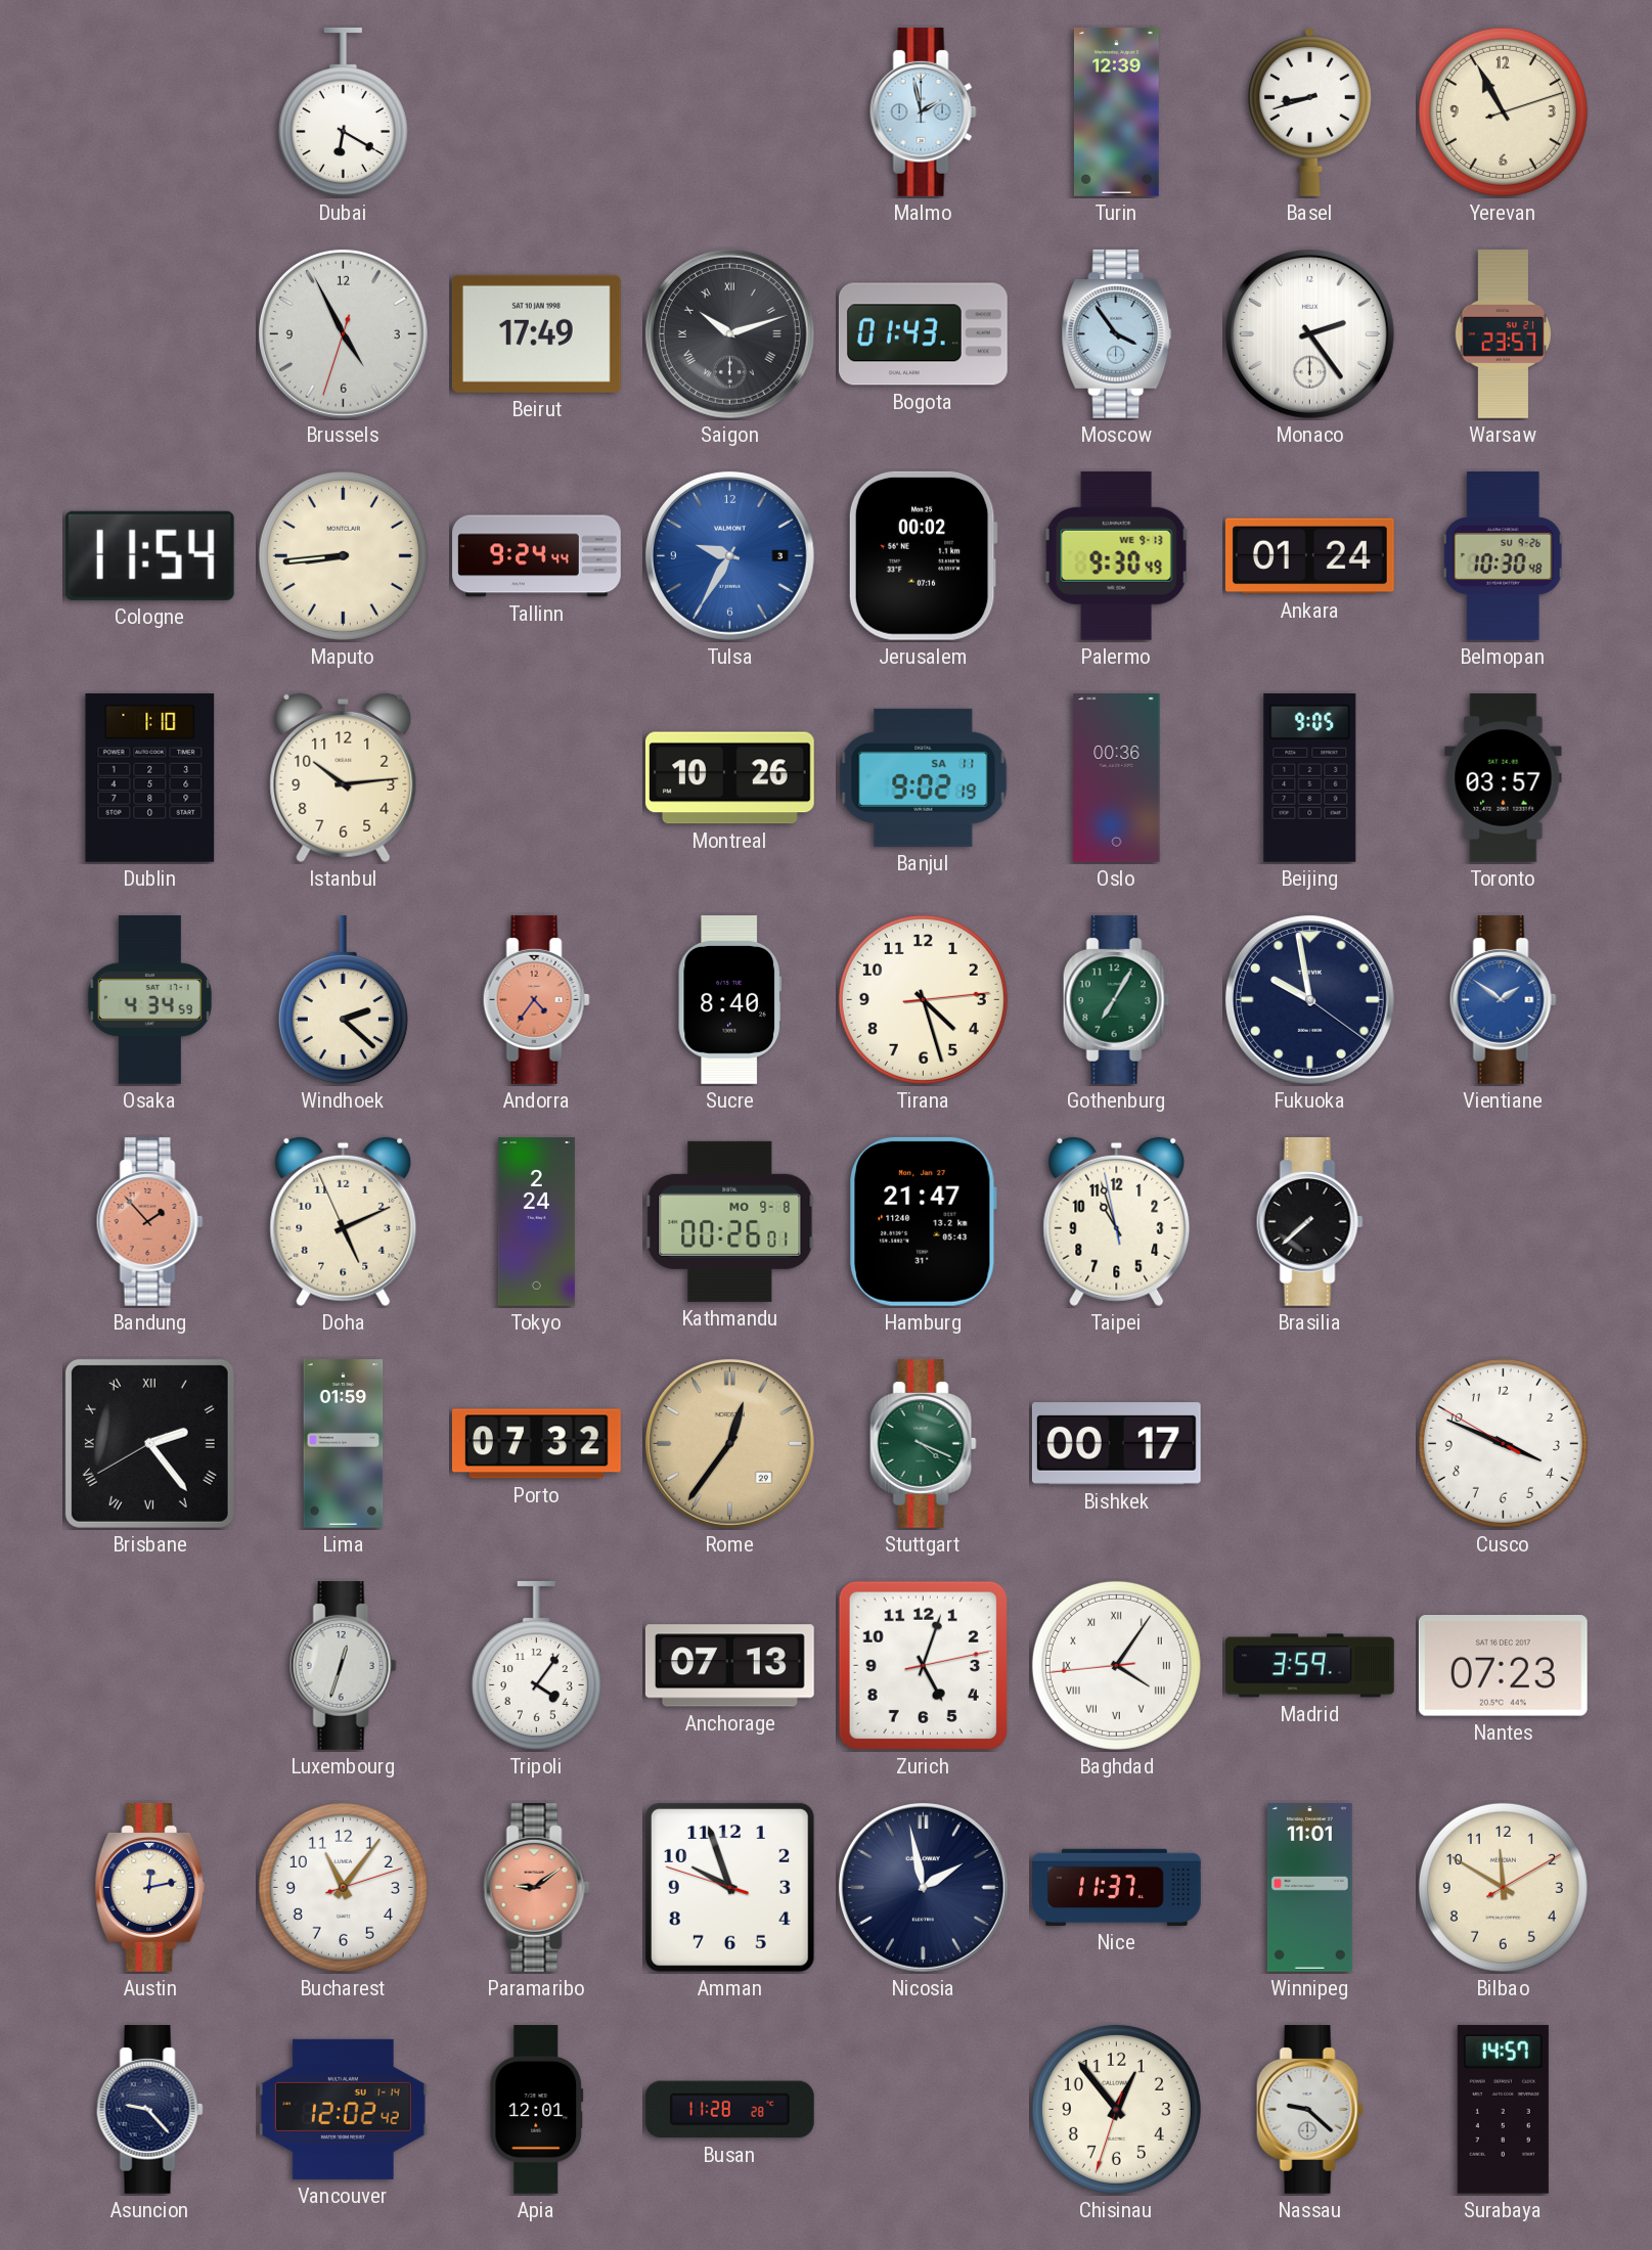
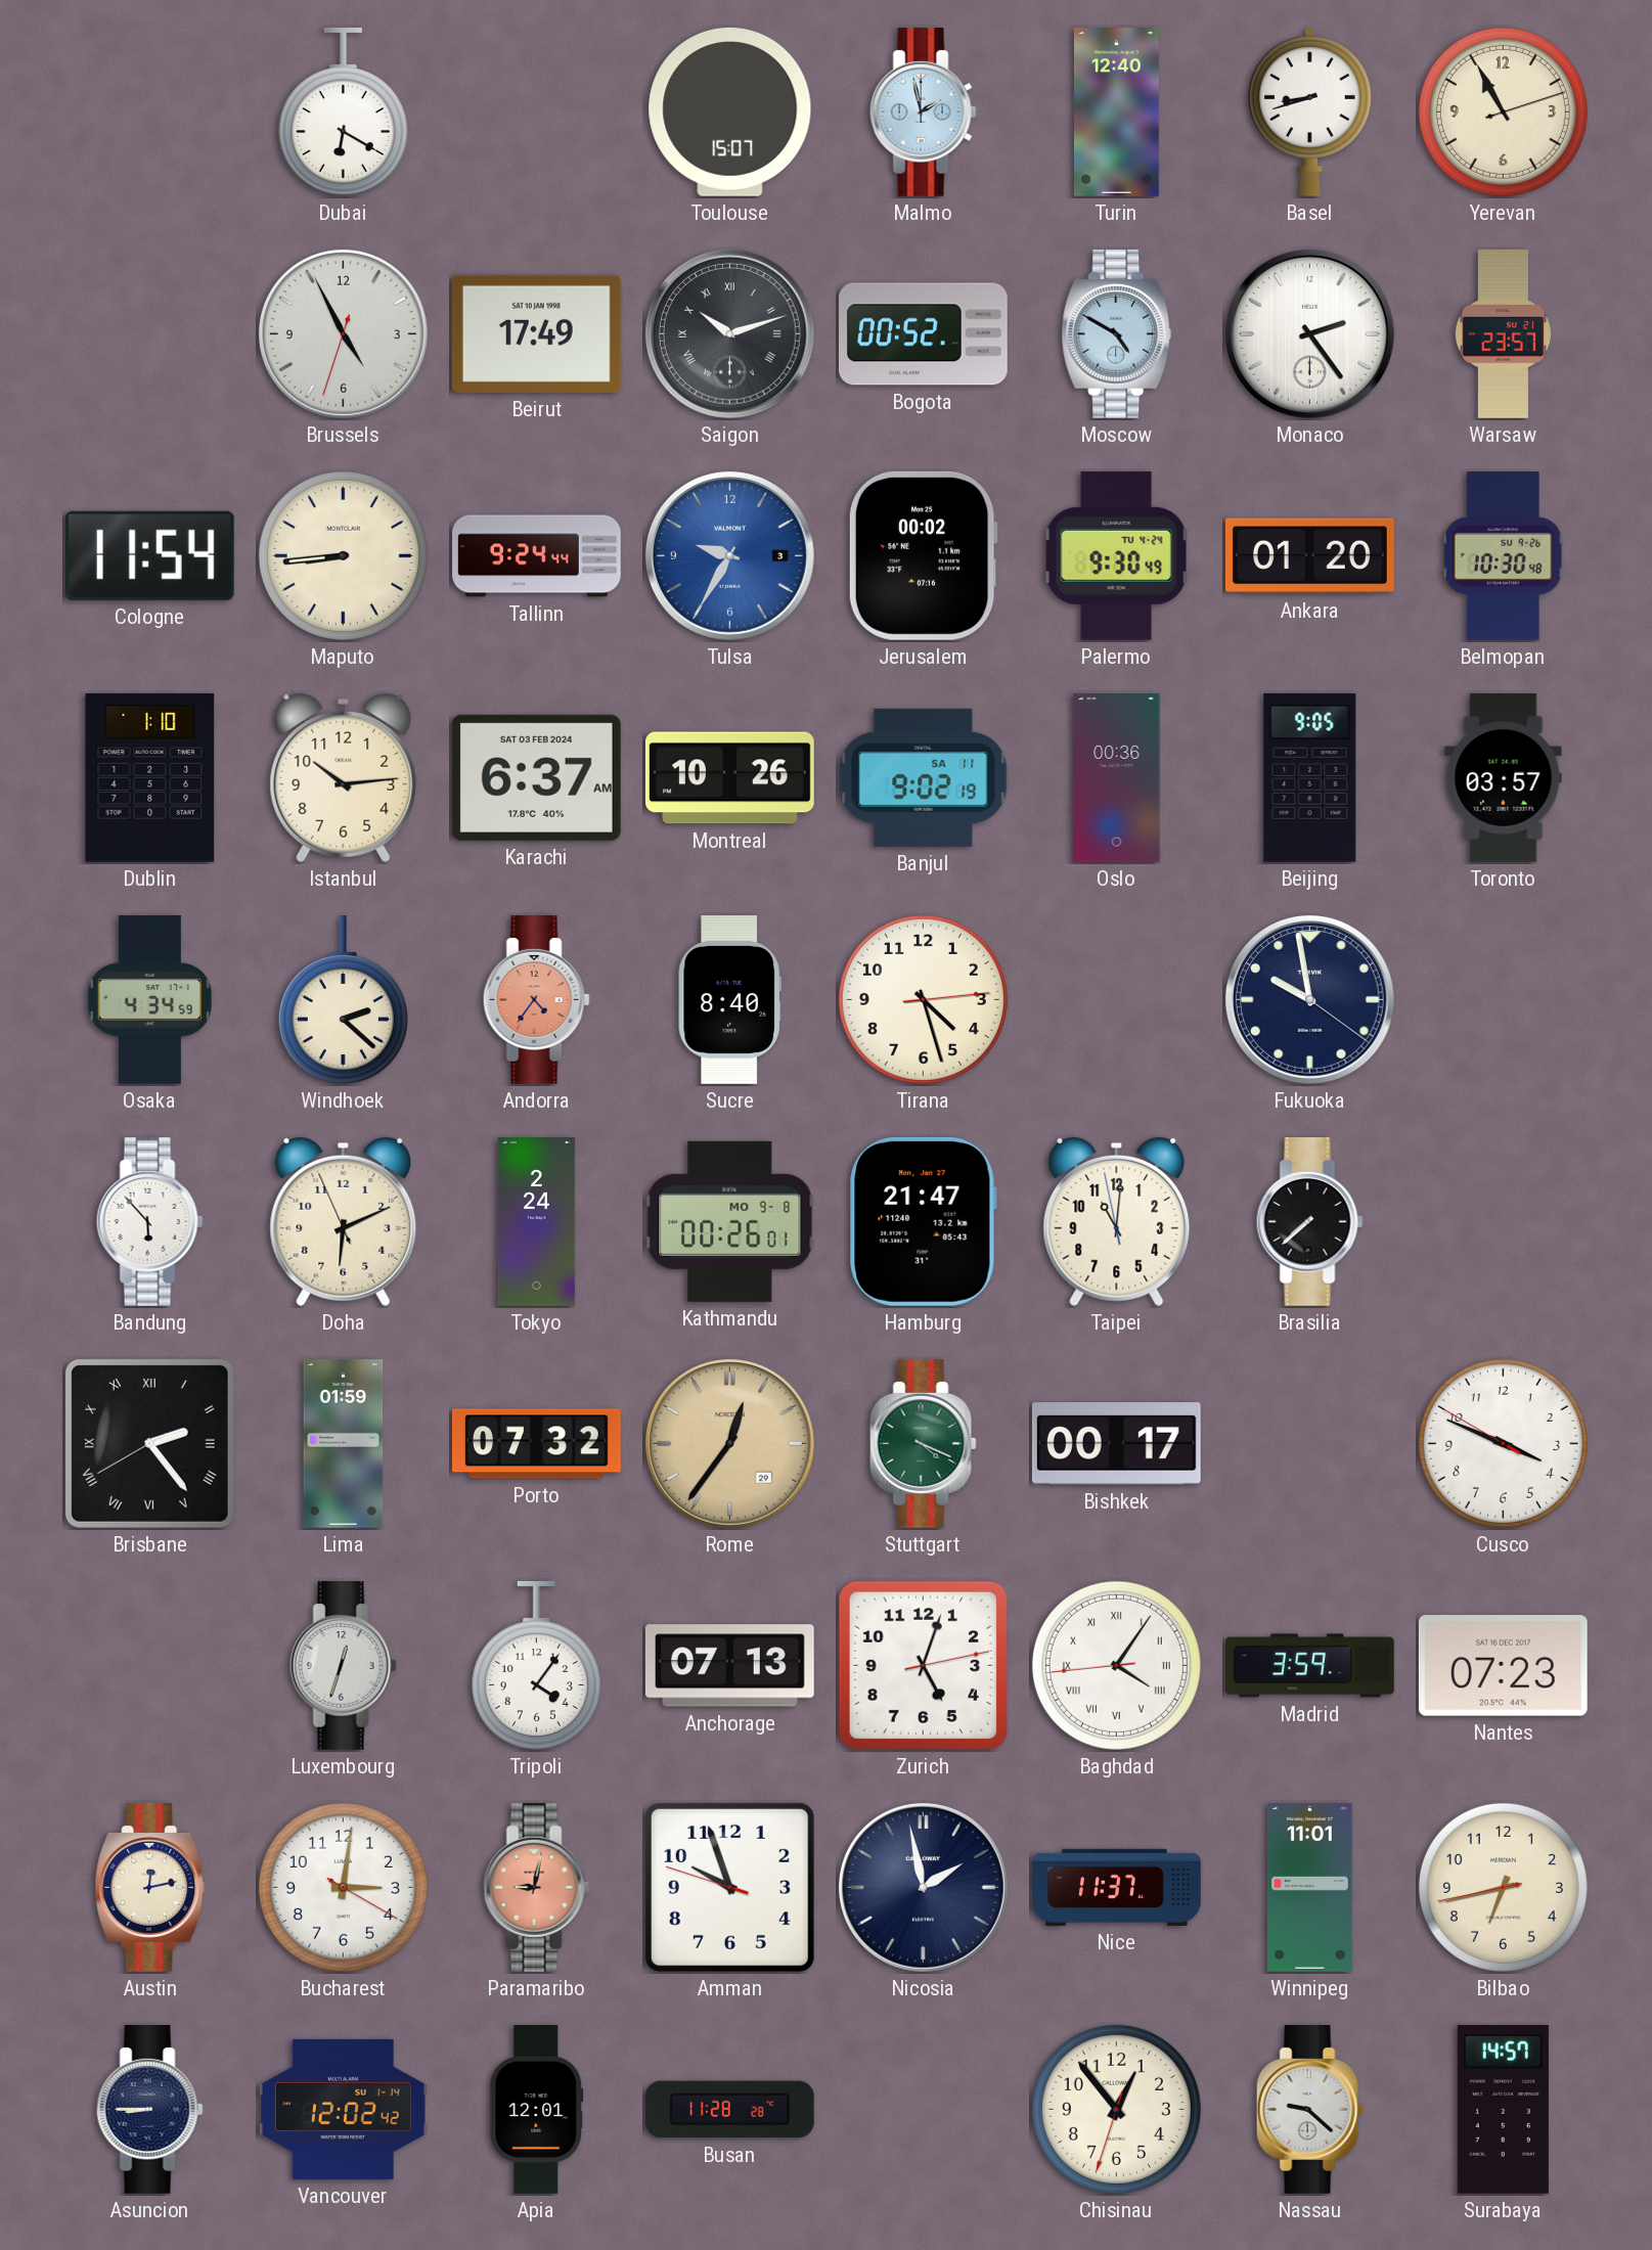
Toulouse: none -> 15:07 (730, 111)
Turin: 12:39 -> 12:40 (1116, 112)
Bogota: 01:43 -> 00:52 (924, 334)
Moscow: 3:54 -> 4:50 (1117, 333)
Palermo date: WE 9-13 -> TU 4-24 (1116, 555)
Ankara: 01:24 -> 01:20 (1309, 556)
Karachi: none -> 6:37 (536, 777)
Gothenburg: 7:05 -> none (1116, 999)
Vientiane: 1:51 -> none (1503, 999)
Bandung: 1:53 -> 5:53 (149, 1221)
Bandung dial: salmon -> white (149, 1221)
Doha: 5:10 -> 6:10 (344, 1222)
Taipei: 10:56 -> 11:00 (1117, 1222)
Bucharest: 11:06 -> 3:01 (343, 1887)
Paramaribo: 9:09 -> 9:02 (536, 1887)
Bilbao: 11:50 -> 6:42 (1503, 1887)
Asuncion: 9:23 -> 8:45 (149, 2109)
